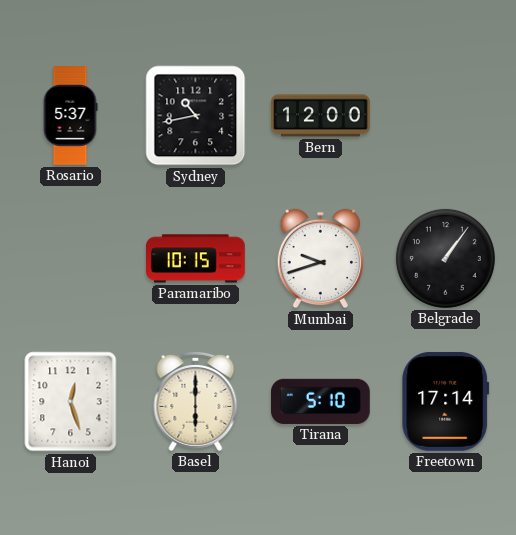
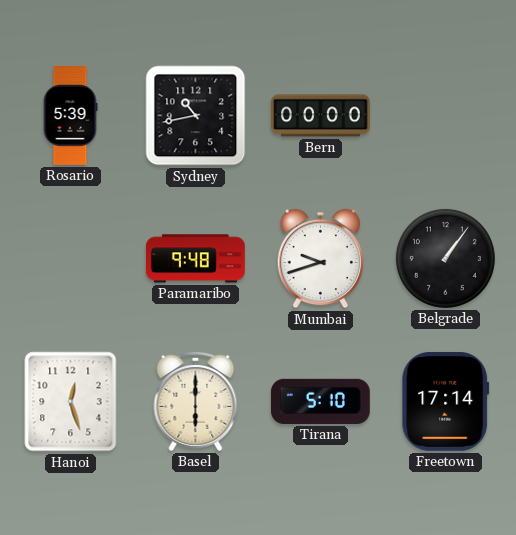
Rosario: 5:37 -> 5:39 (70, 116)
Bern: 12:00 -> 00:00 (321, 116)
Paramaribo: 10:15 -> 9:48 (196, 259)
